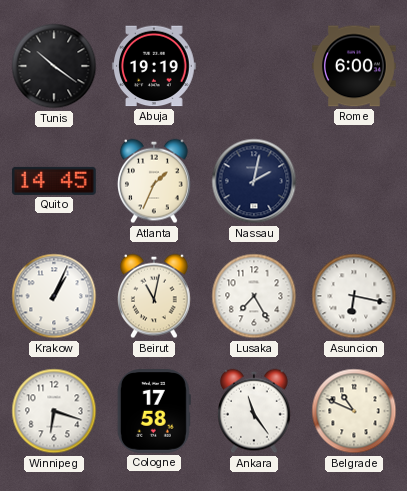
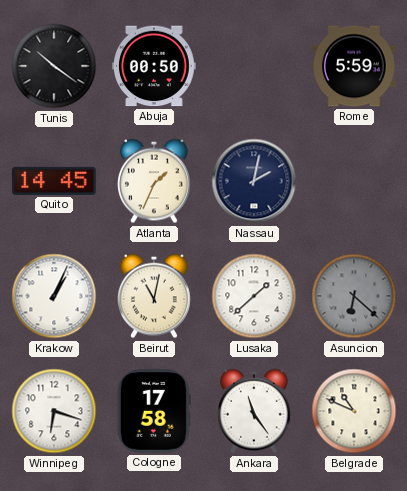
Abuja: 19:19 -> 00:50 (155, 66)
Rome: 6:00 -> 5:59 (354, 66)
Lusaka: 7:25 -> 1:38 (254, 296)
Asuncion: 6:17 -> 6:22 (354, 296)
Asuncion dial: white -> grey (354, 296)
